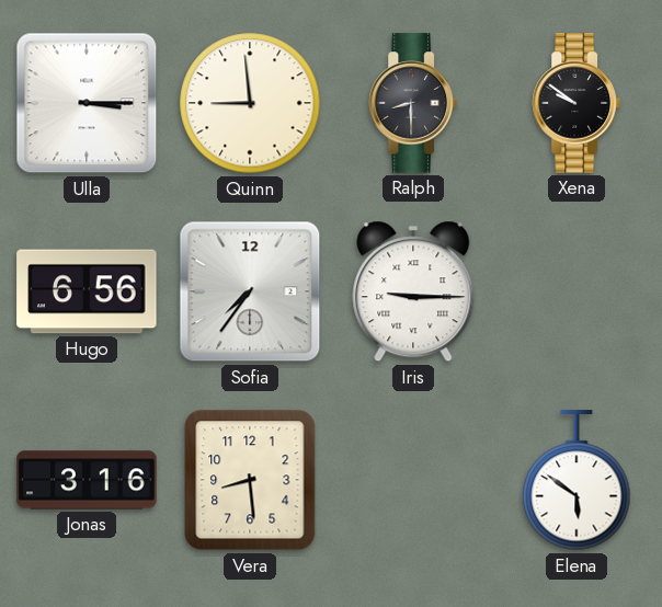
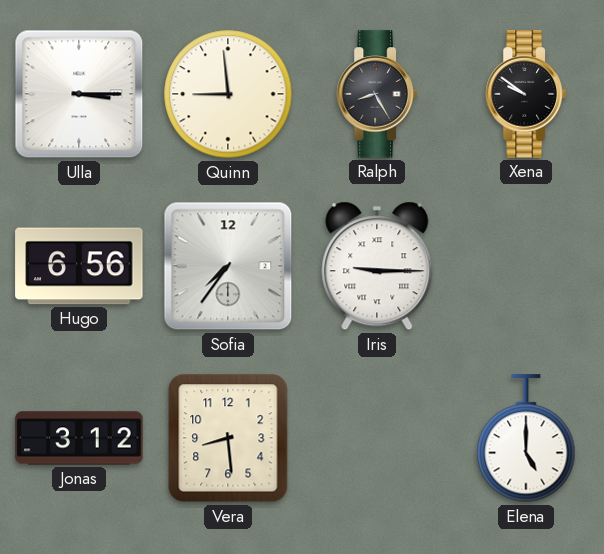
Ralph: 8:30 -> 8:25 (377, 94)
Jonas: 3:16 -> 3:12 (79, 438)
Elena: 5:51 -> 5:00 (526, 439)
